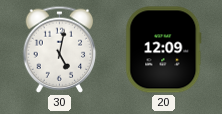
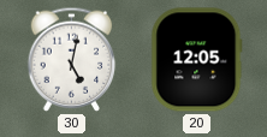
20: 12:09 -> 12:05 (197, 60)
